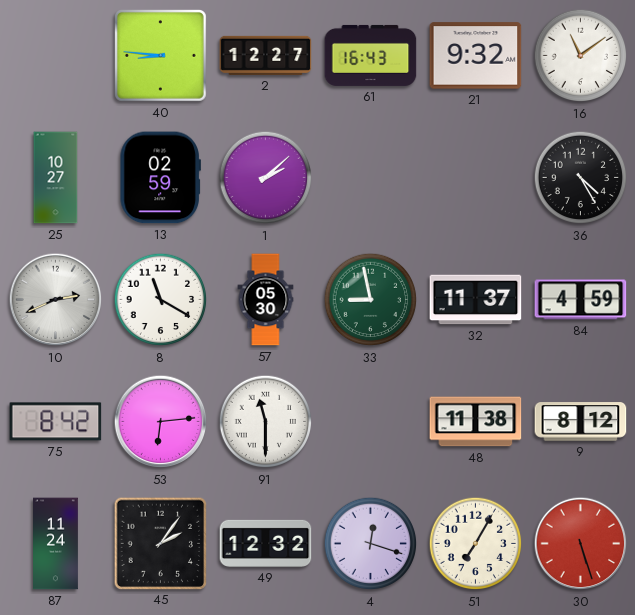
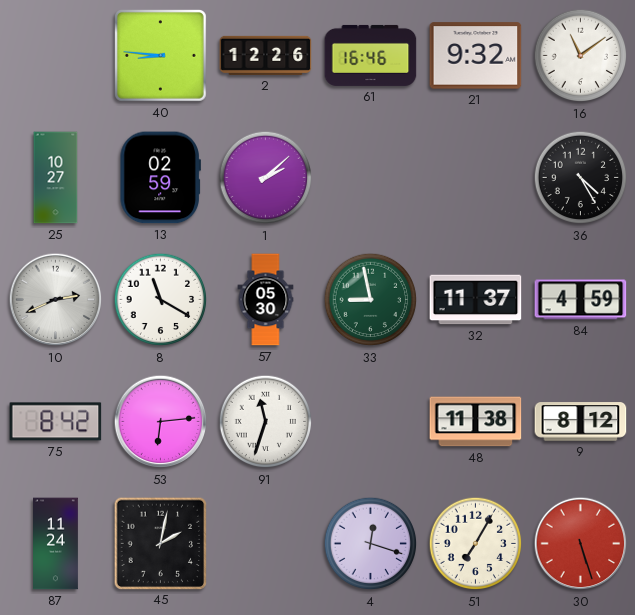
2: 12:27 -> 12:26 (266, 55)
61: 16:43 -> 16:46 (371, 55)
91: 11:30 -> 11:33 (266, 422)
45: 2:06 -> 2:02 (160, 543)
49: 12:32 -> none (266, 543)
